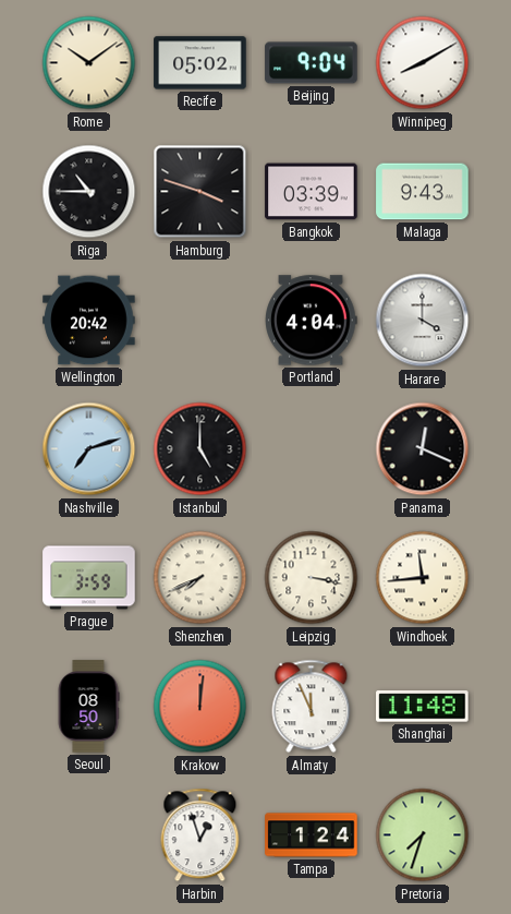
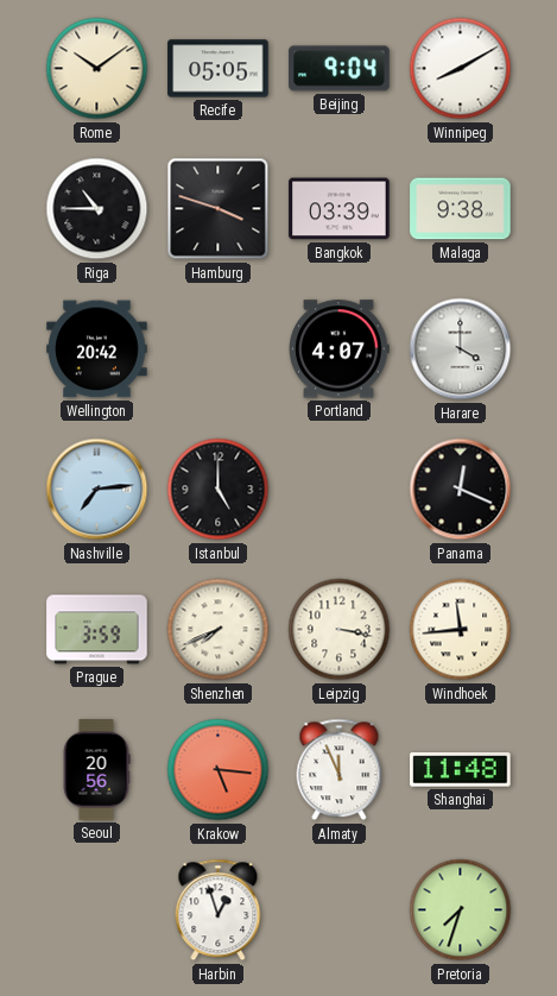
Recife: 05:02 -> 05:05 (219, 69)
Malaga: 9:43 -> 9:38 (461, 209)
Portland: 4:04 -> 4:07 (340, 349)
Nashville: 7:12 -> 7:14 (97, 490)
Seoul: 08:50 -> 20:56 (96, 770)
Krakow: 12:01 -> 5:16 (219, 770)
Tampa: 1:24 -> none (312, 835)
